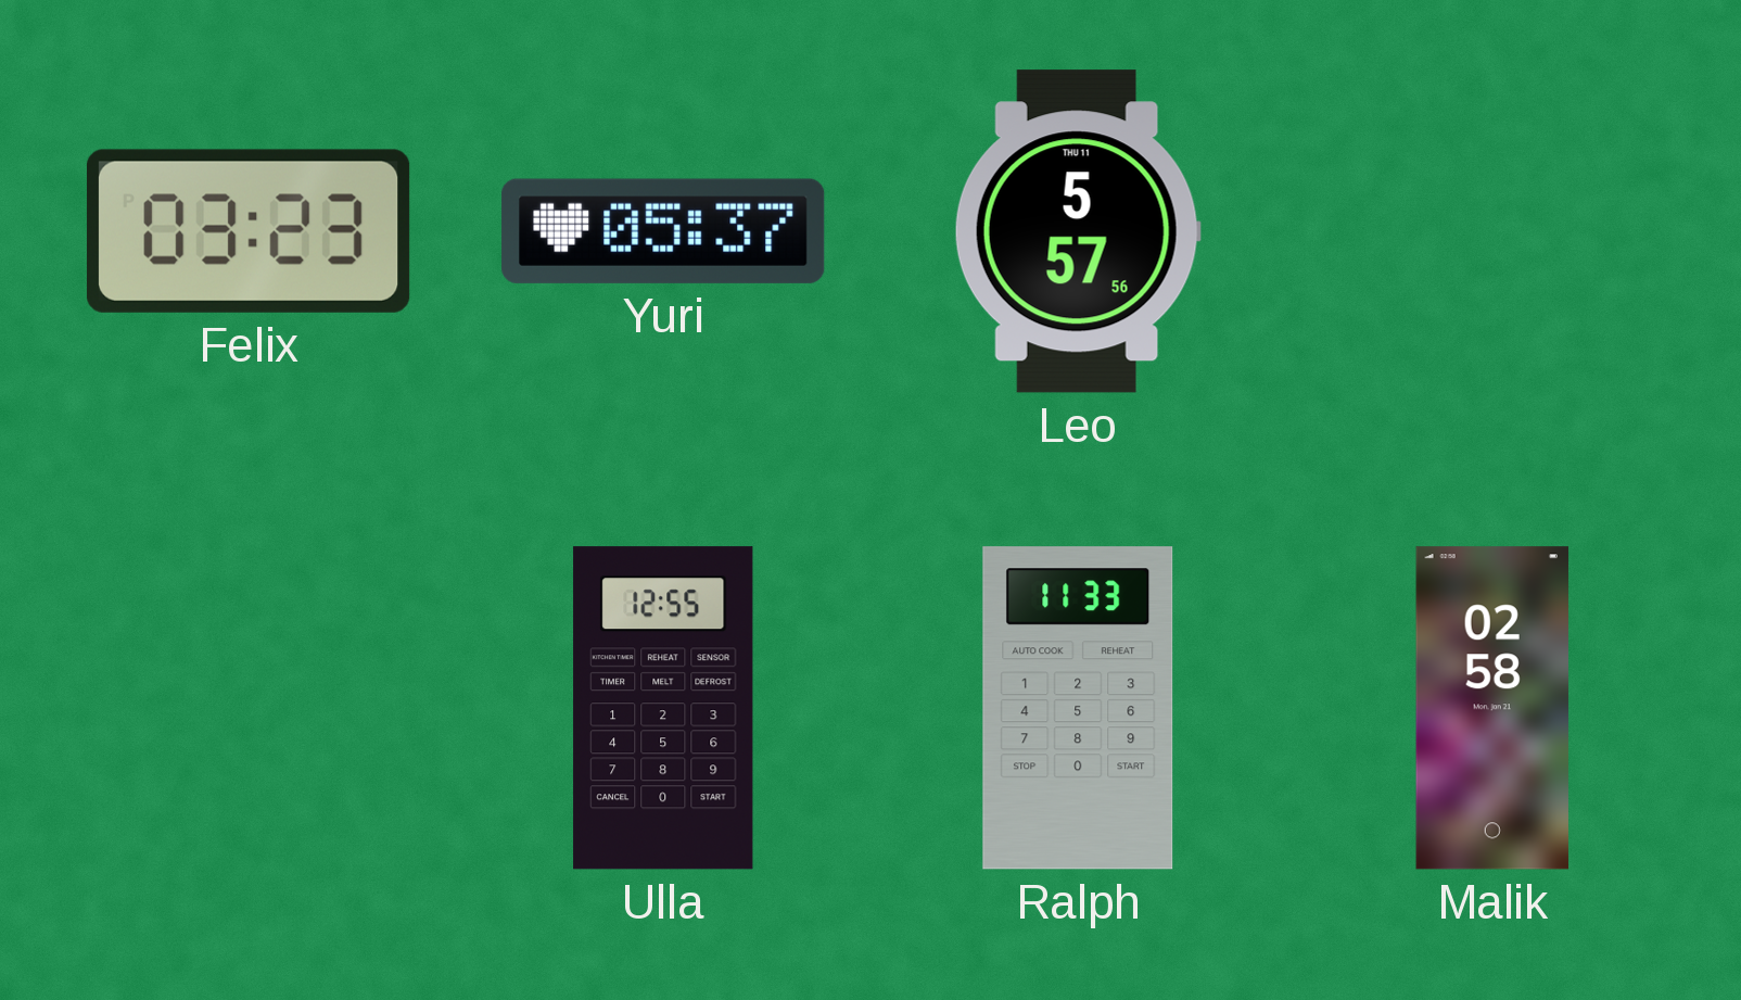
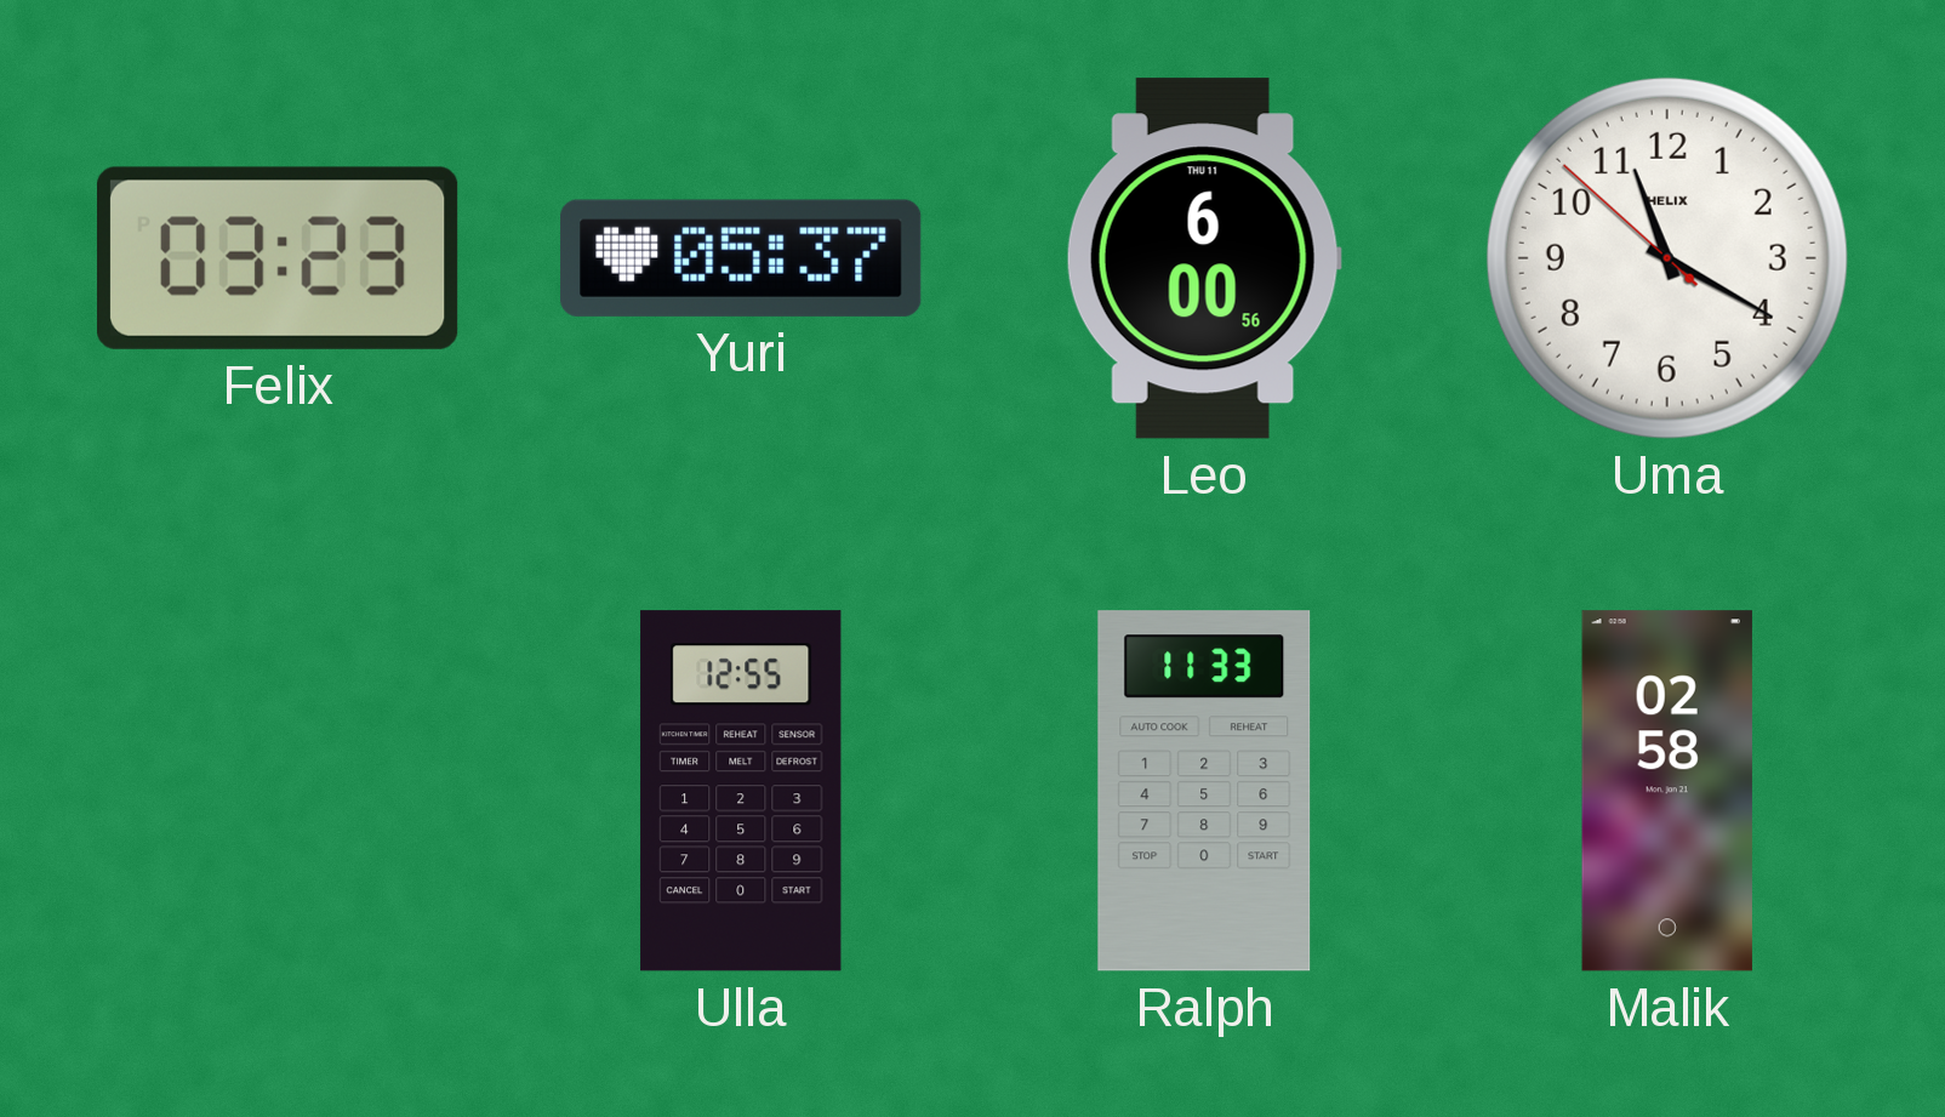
Leo: 5:57 -> 6:00 (1204, 258)
Uma: none -> 11:19 (1667, 258)
